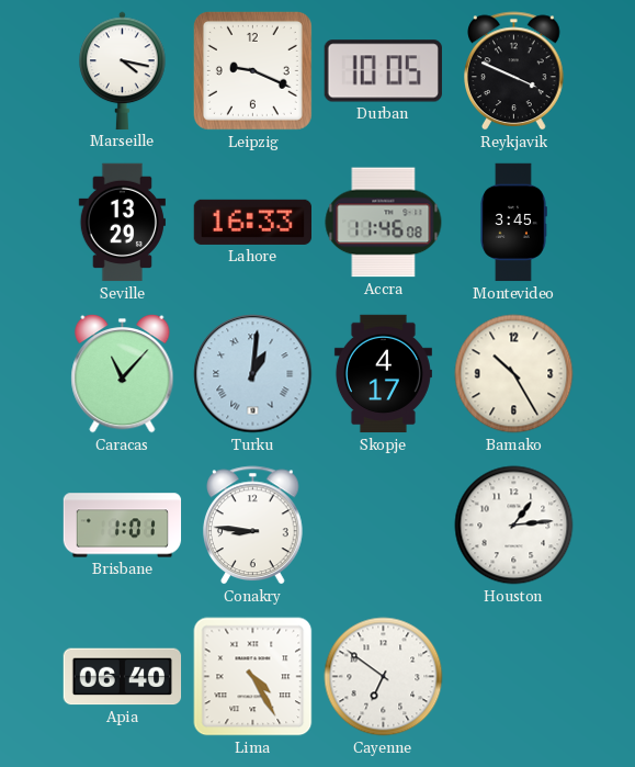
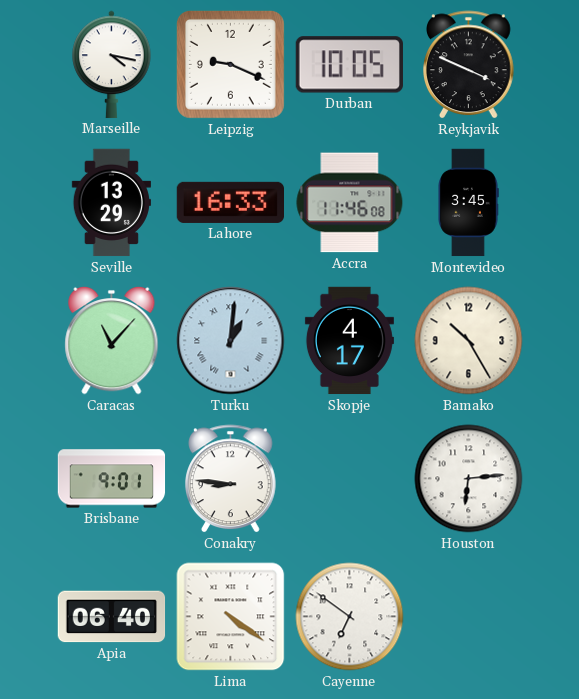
Brisbane: 1:01 -> 9:01 (112, 479)
Houston: 1:14 -> 6:14 (469, 479)
Lima: 4:25 -> 4:21 (231, 617)
